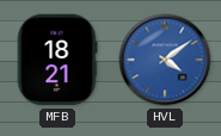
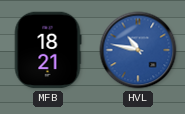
HVL: 4:09 -> 10:47 (138, 50)
